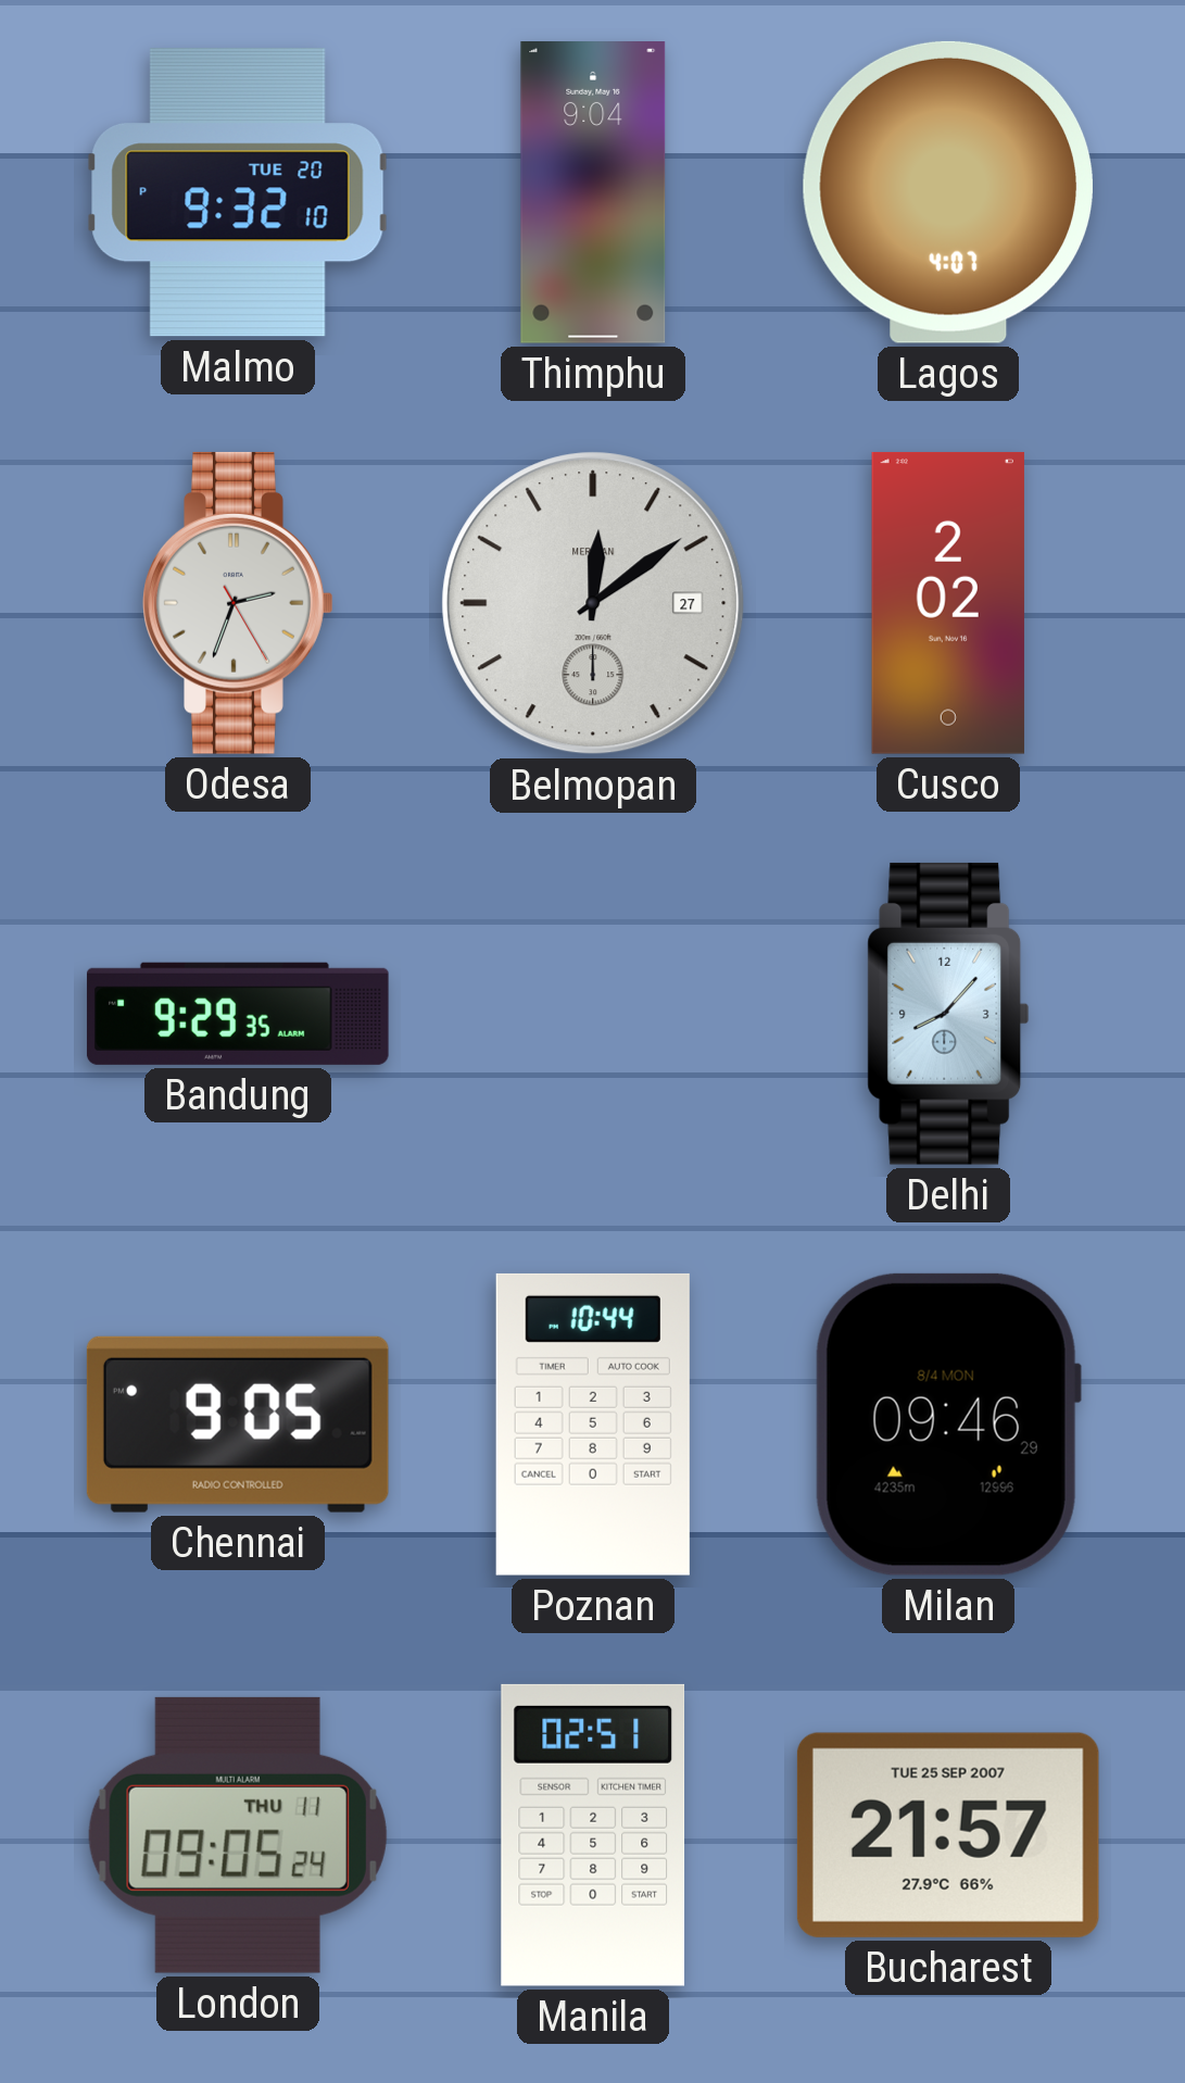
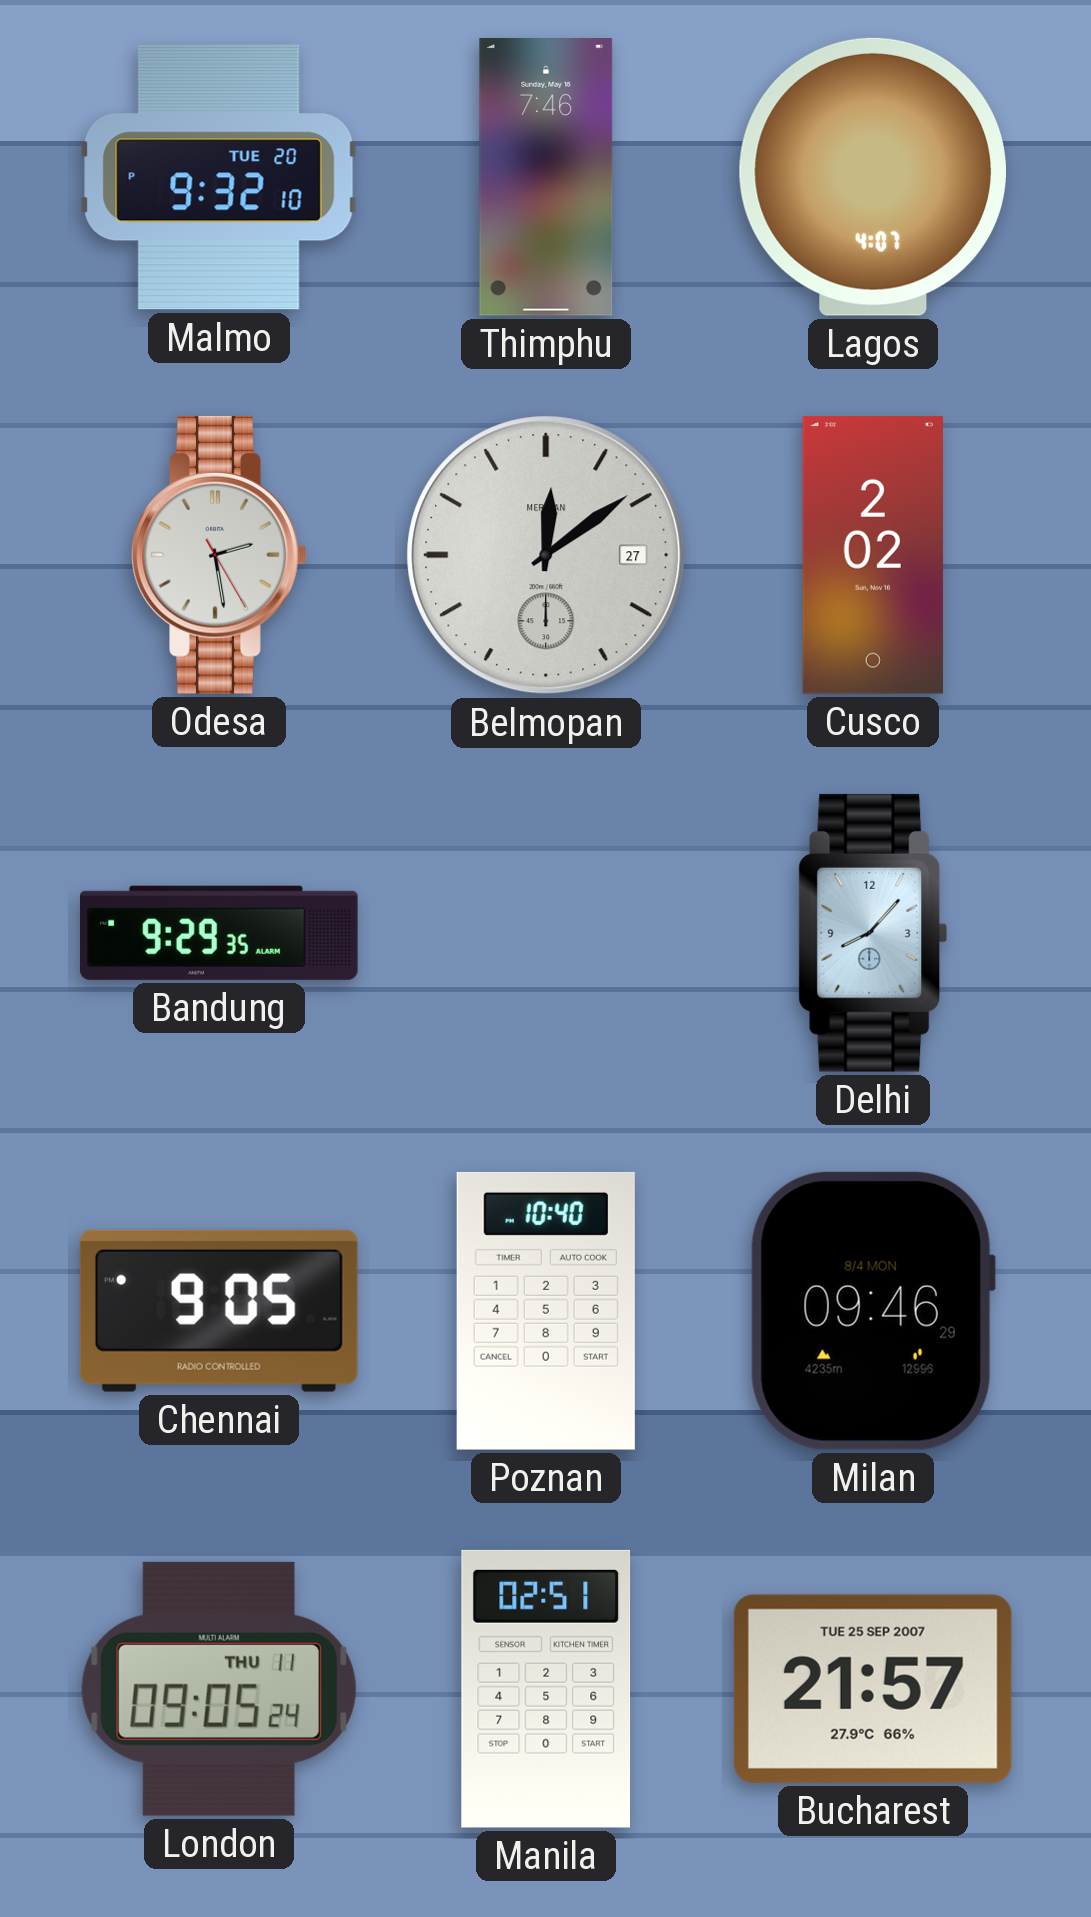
Thimphu: 9:04 -> 7:46 (546, 178)
Odesa: 2:33 -> 2:28 (219, 555)
Poznan: 10:44 -> 10:40 (546, 1311)
